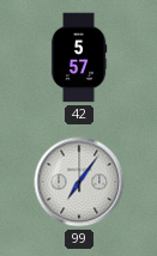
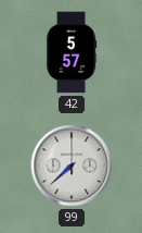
99: 7:06 -> 7:38 (72, 165)
